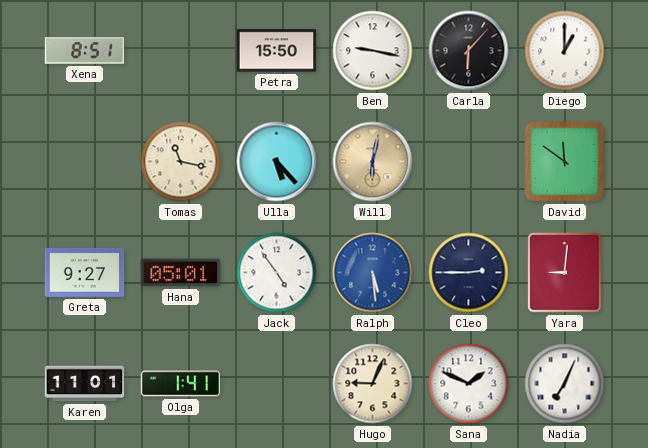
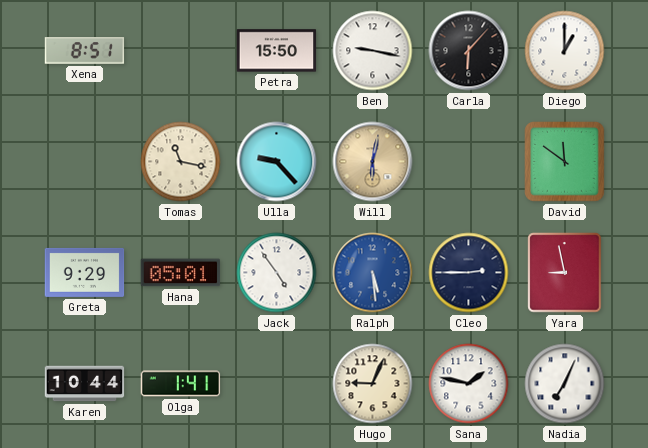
Ulla: 5:23 -> 9:23 (277, 162)
Greta: 9:27 -> 9:29 (85, 272)
Yara: 9:01 -> 8:58 (565, 273)
Karen: 11:01 -> 10:44 (85, 384)
Sana: 1:49 -> 1:47 (469, 384)
